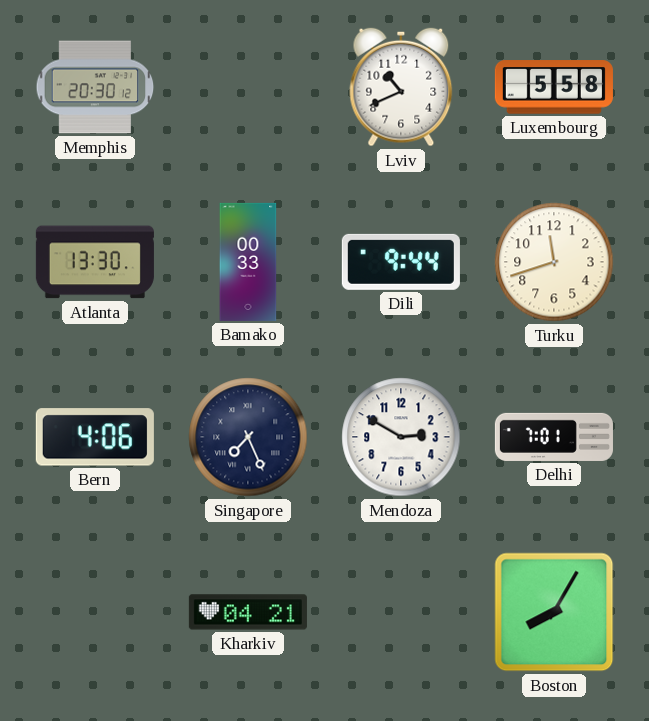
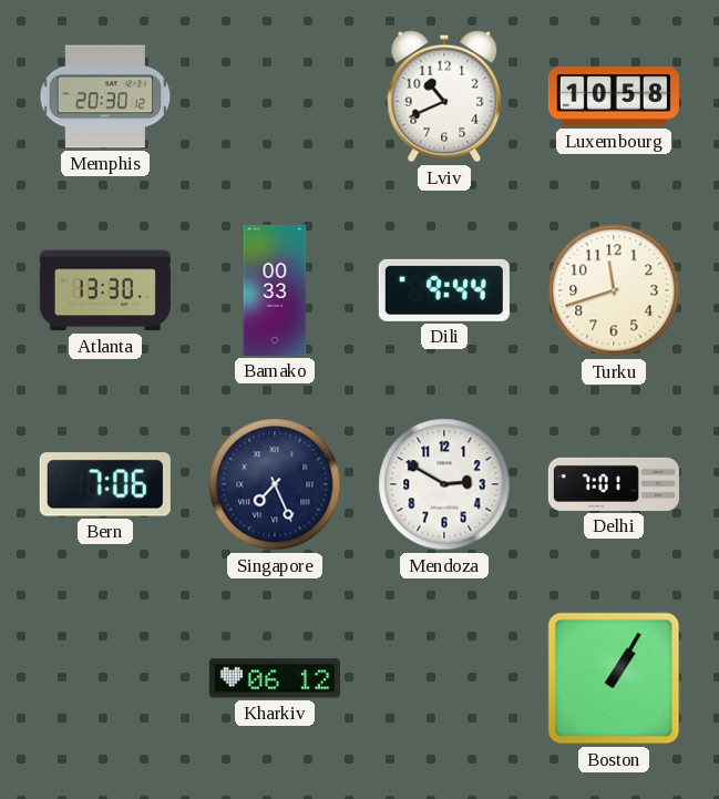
Luxembourg: 5:58 -> 10:58 (614, 96)
Bern: 4:06 -> 7:06 (105, 484)
Kharkiv: 04:21 -> 06:12 (275, 678)
Boston: 8:05 -> 1:05 (614, 678)
